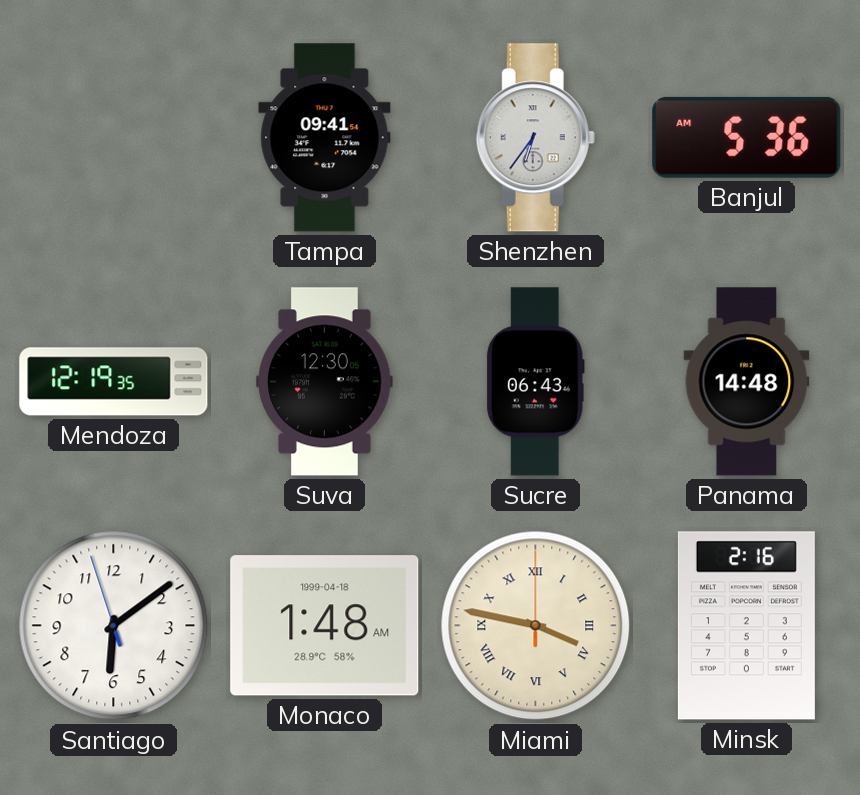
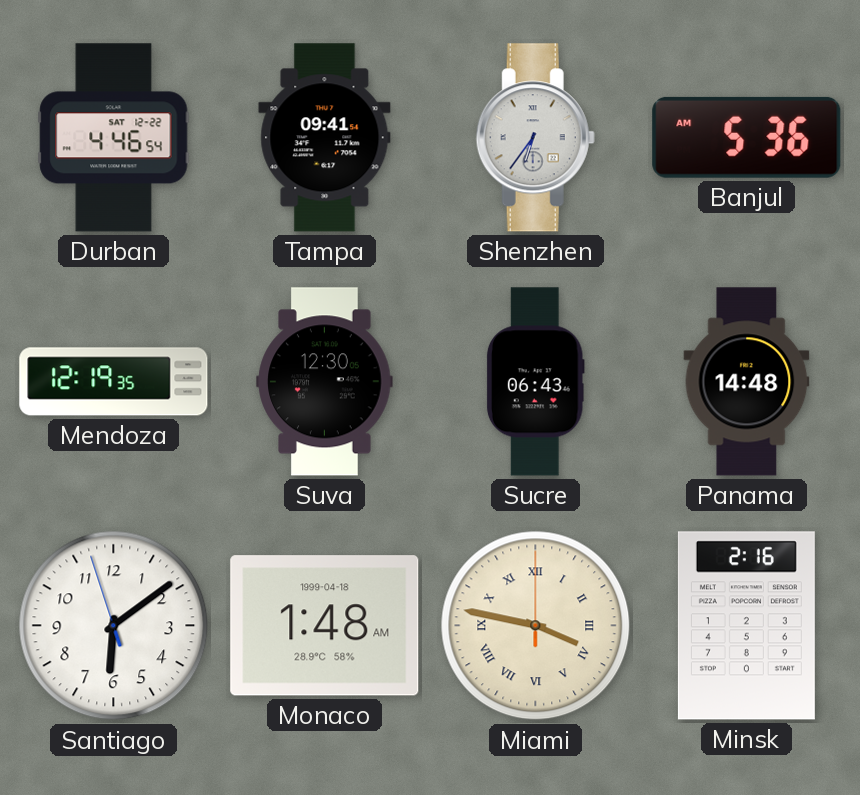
Durban: none -> 4:46 (114, 138)
